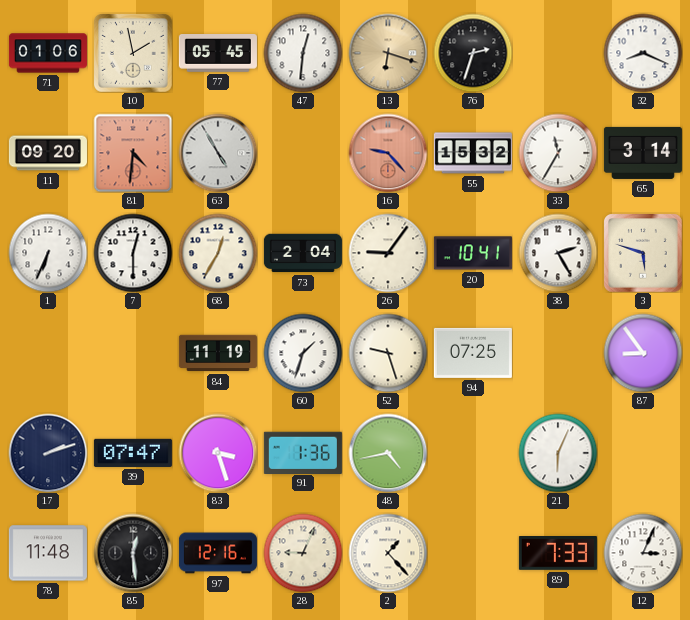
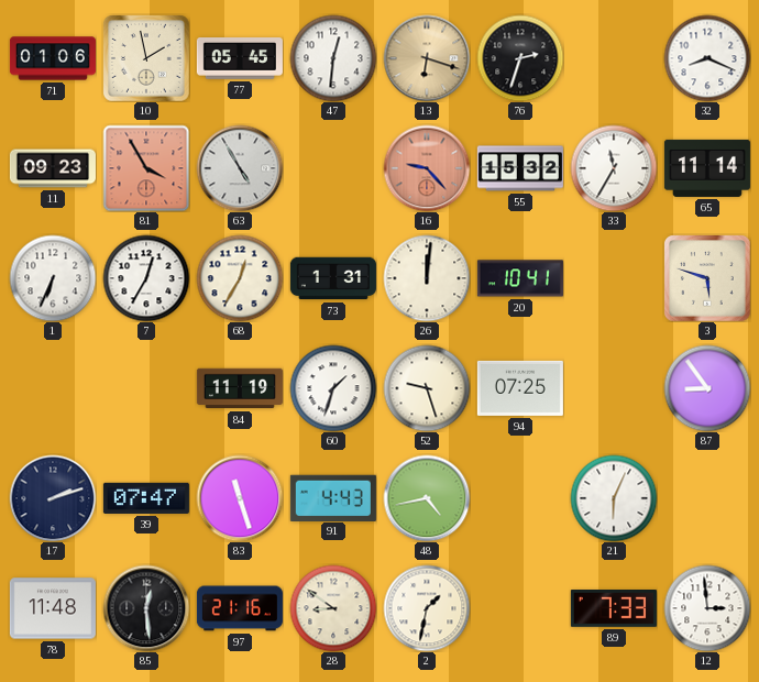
11: 09:20 -> 09:23 (53, 168)
81: 4:31 -> 3:55 (146, 168)
65: 3:14 -> 11:14 (707, 168)
7: 12:30 -> 12:35 (146, 278)
73: 2:04 -> 1:31 (333, 278)
26: 9:06 -> 12:01 (427, 278)
38: 2:25 -> none (558, 253)
83: 3:27 -> 11:27 (240, 498)
91: 1:36 -> 4:43 (333, 497)
97: 12:16 -> 21:16 (240, 608)
28: 9:04 -> 8:51 (333, 608)
2: 1:23 -> 1:32 (427, 608)
12: 3:04 -> 2:59 (707, 608)
